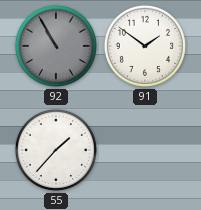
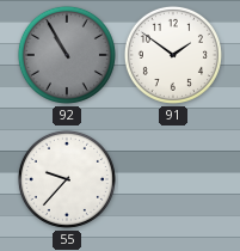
55: 1:37 -> 9:37 (67, 179)
